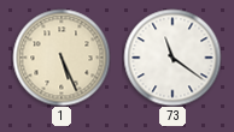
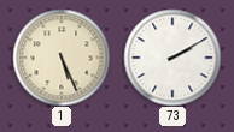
73: 11:21 -> 2:10 (172, 58)
